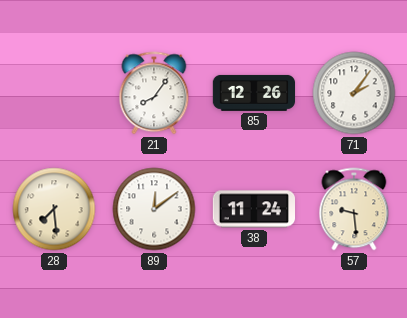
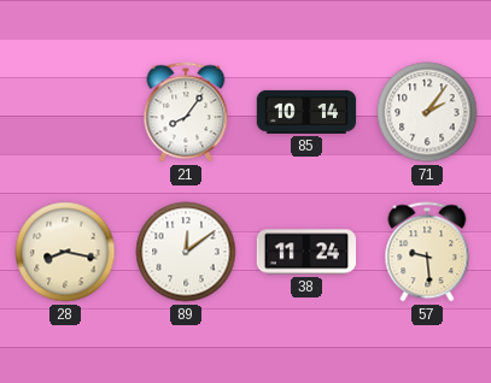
85: 12:26 -> 10:14 (306, 112)
28: 7:29 -> 8:17 (65, 252)
